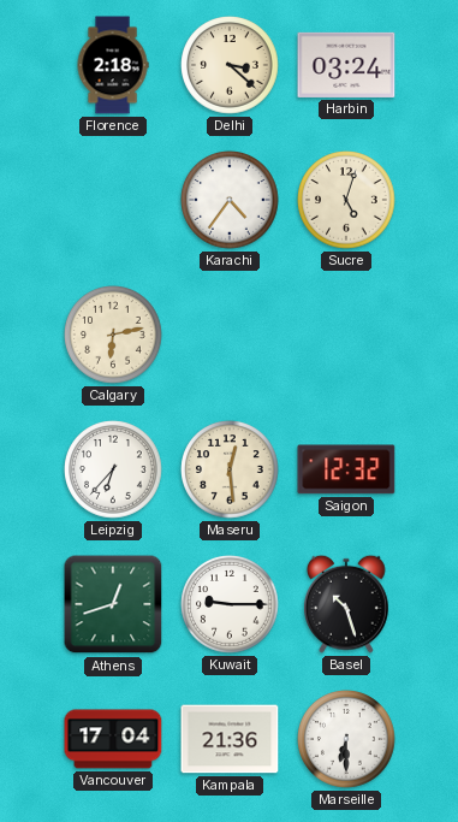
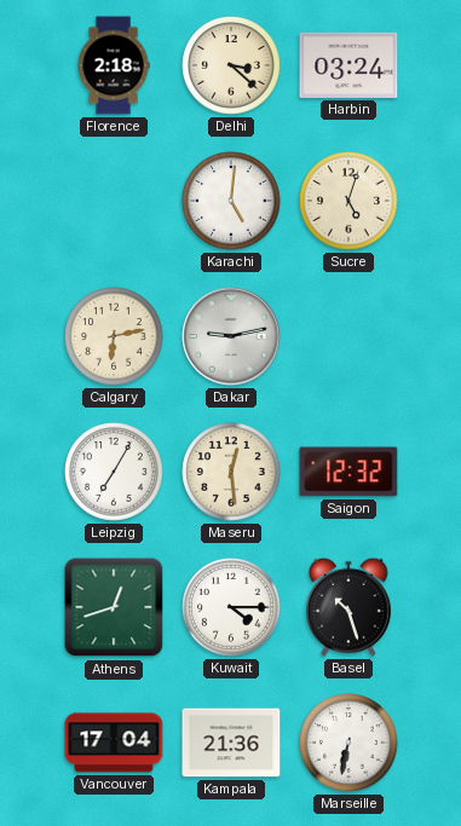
Karachi: 4:36 -> 5:01 (231, 201)
Dakar: none -> 9:13 (231, 336)
Leipzig: 6:37 -> 7:05 (114, 472)
Kuwait: 9:15 -> 4:15 (231, 607)
Marseille: 6:30 -> 6:32 (348, 743)
